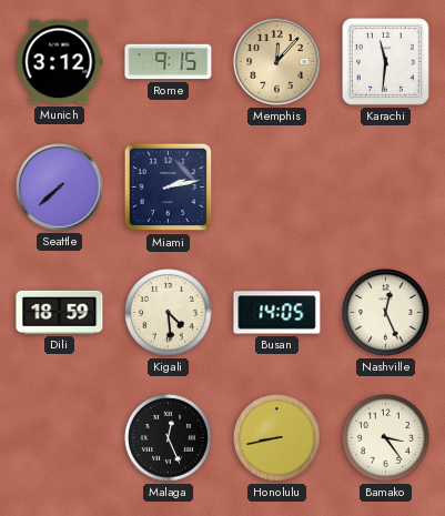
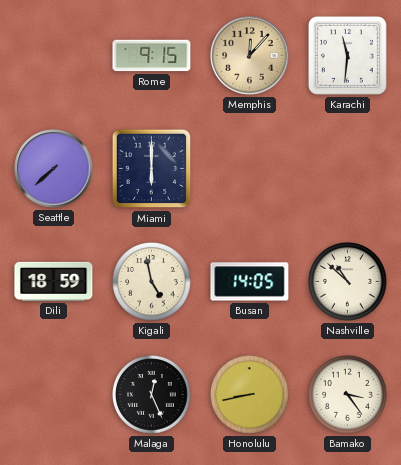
Munich: 3:12 -> none (60, 62)
Miami: 2:13 -> 6:00 (152, 169)
Kigali: 4:29 -> 4:58 (152, 282)
Nashville: 12:26 -> 10:52 (348, 282)
